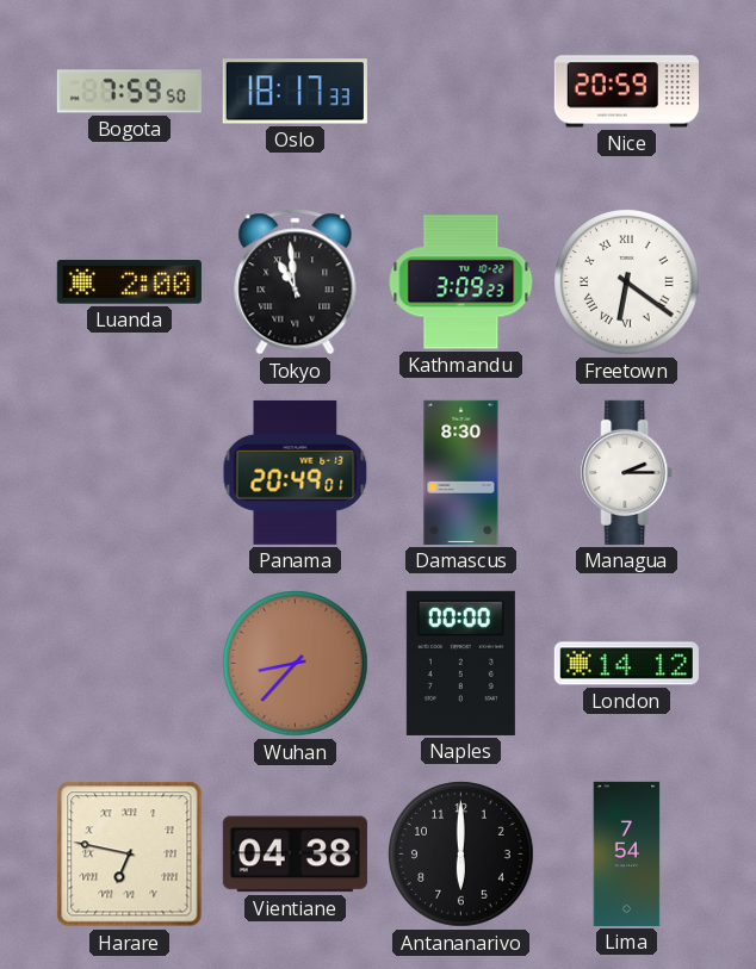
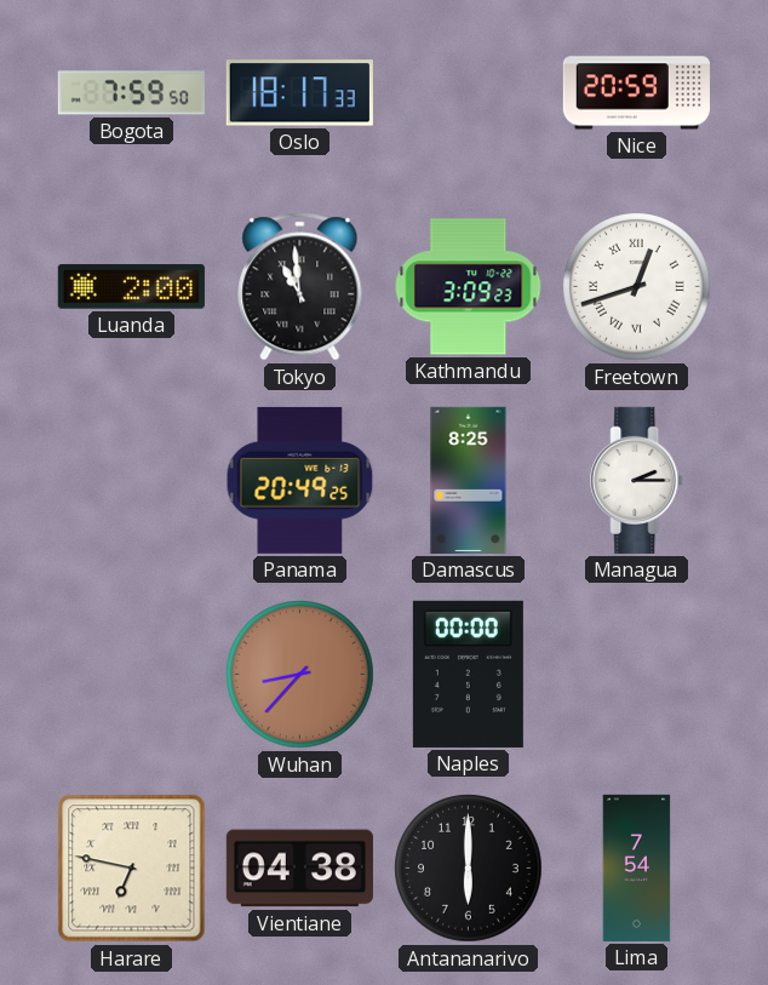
Freetown: 6:21 -> 12:42 (637, 287)
Panama: 20:49:01 -> 20:49:25 (300, 480)
Damascus: 8:30 -> 8:25 (469, 480)
London: 14:12 -> none (626, 664)
